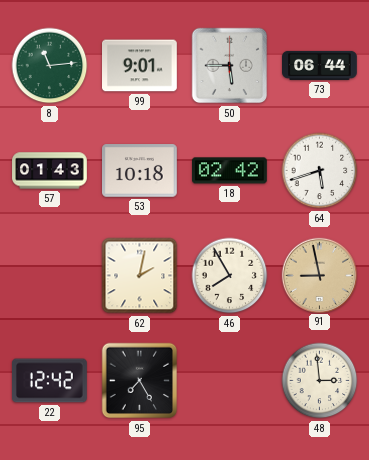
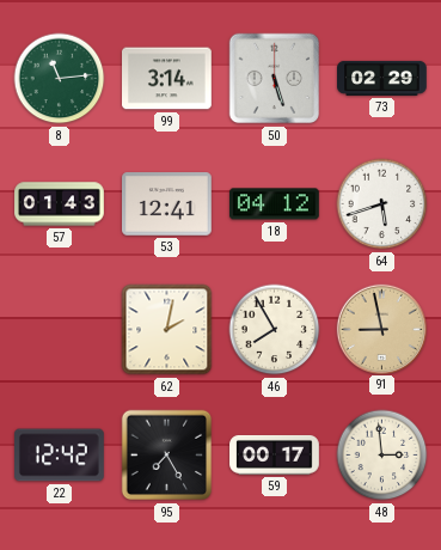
99: 9:01 -> 3:14 (167, 79)
50: 5:45 -> 5:27 (275, 79)
73: 06:44 -> 02:29 (382, 78)
53: 10:18 -> 12:41 (167, 204)
18: 02:42 -> 04:12 (275, 204)
59: none -> 00:17 (275, 454)
